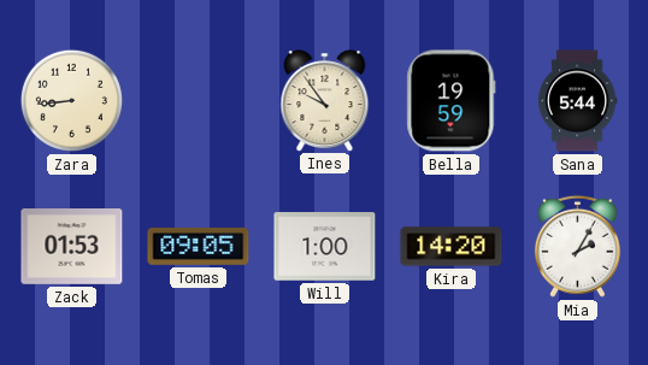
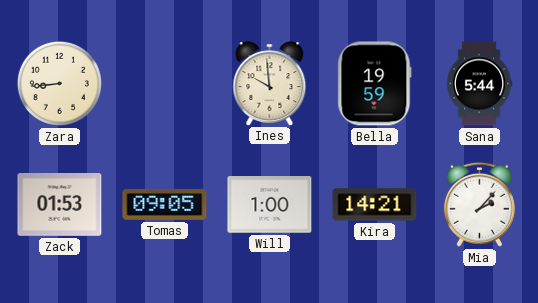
Ines: 9:54 -> 9:59 (270, 83)
Kira: 14:20 -> 14:21 (375, 205)
Mia: 2:05 -> 2:07 (479, 204)
